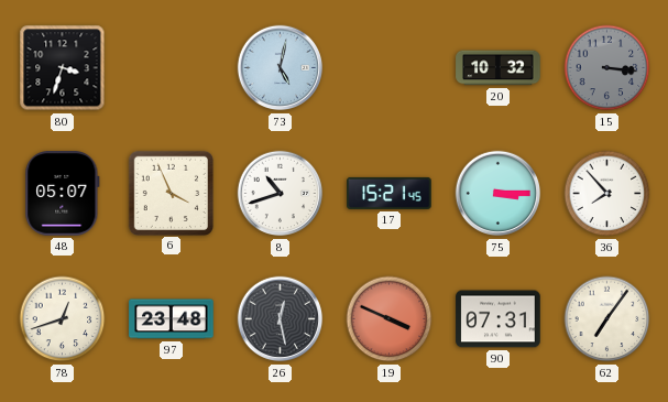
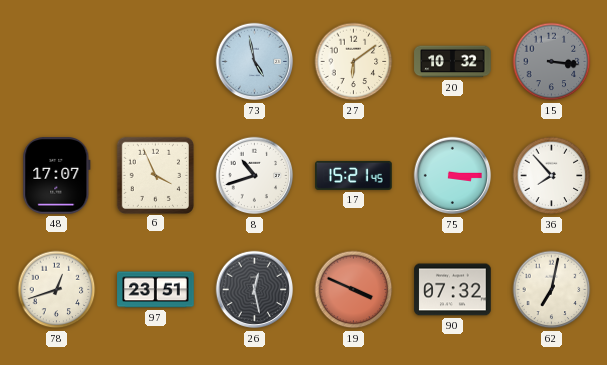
80: 3:33 -> none (63, 68)
73: 5:02 -> 4:58 (255, 62)
27: none -> 6:09 (354, 62)
48: 05:07 -> 17:07 (57, 176)
97: 23:48 -> 23:51 (156, 290)
90: 07:31 -> 07:32 (453, 290)
62: 7:06 -> 7:02 (552, 290)
